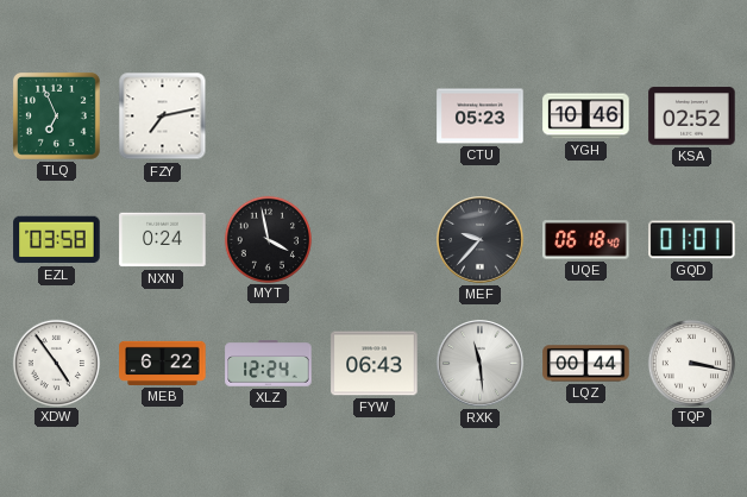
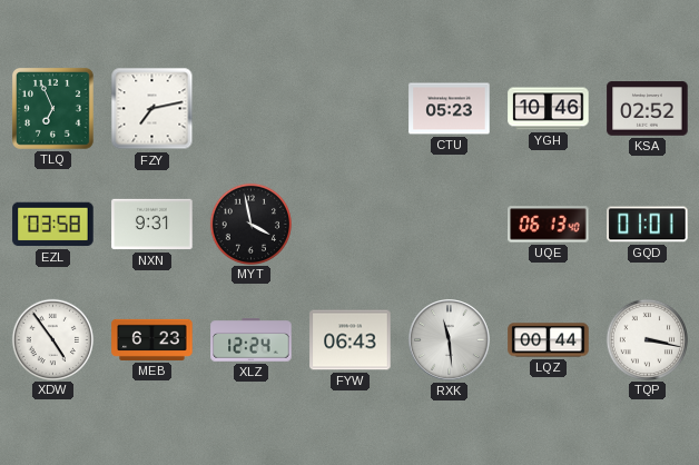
NXN: 0:24 -> 9:31 (152, 225)
MEF: 9:37 -> none (481, 240)
UQE: 06:18 -> 06:13 (549, 225)
MEB: 6:22 -> 6:23 (152, 339)
